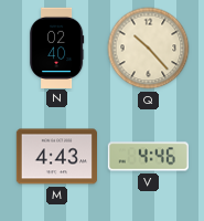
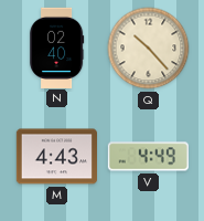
V: 4:46 -> 4:49 (148, 157)
